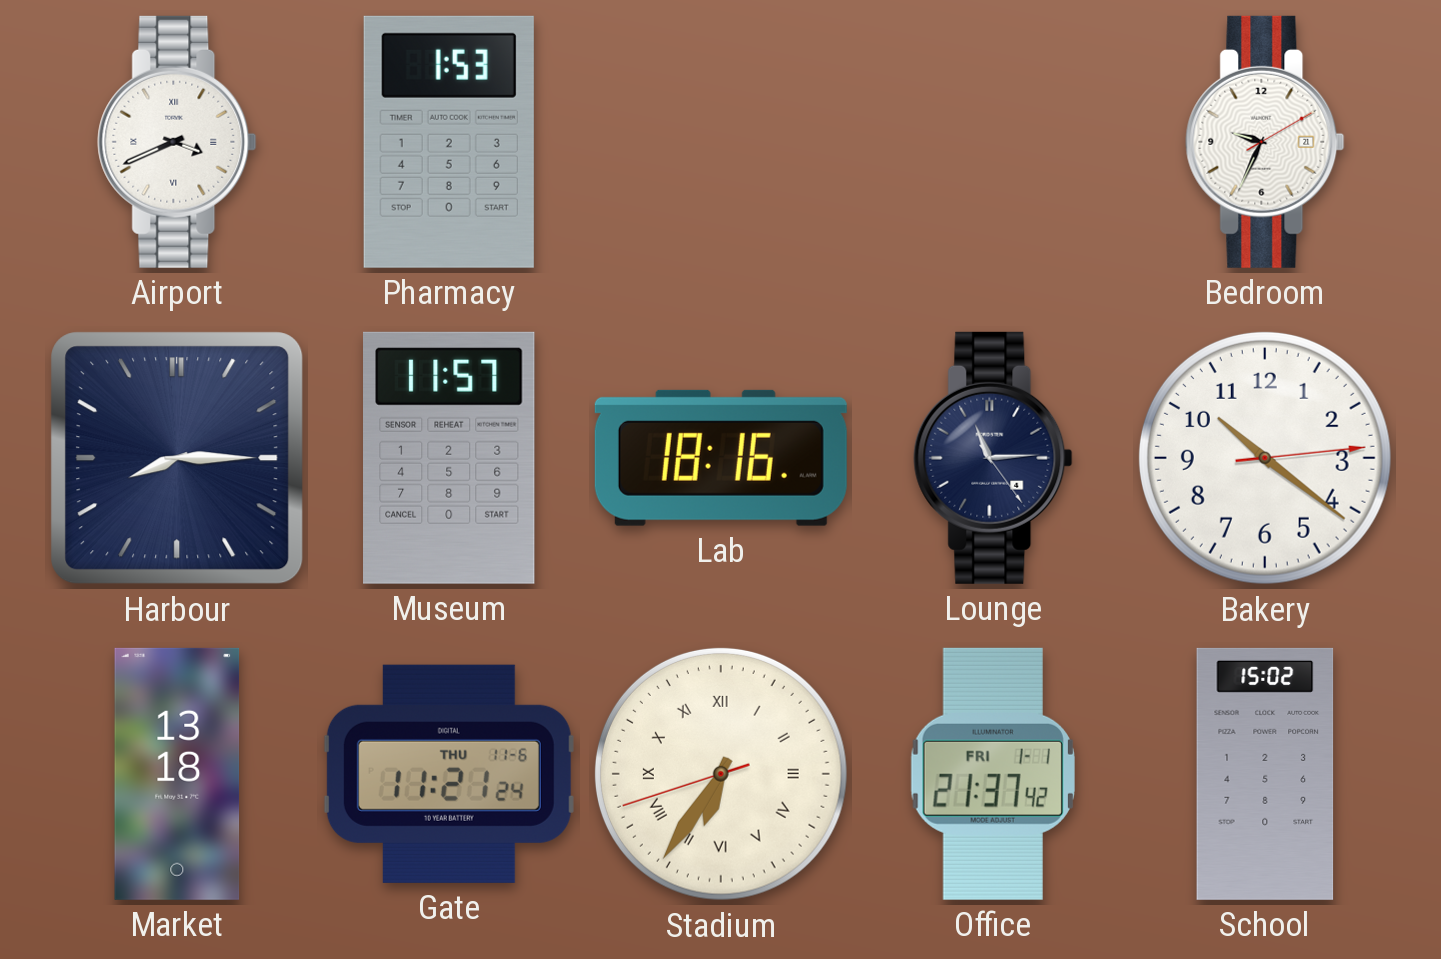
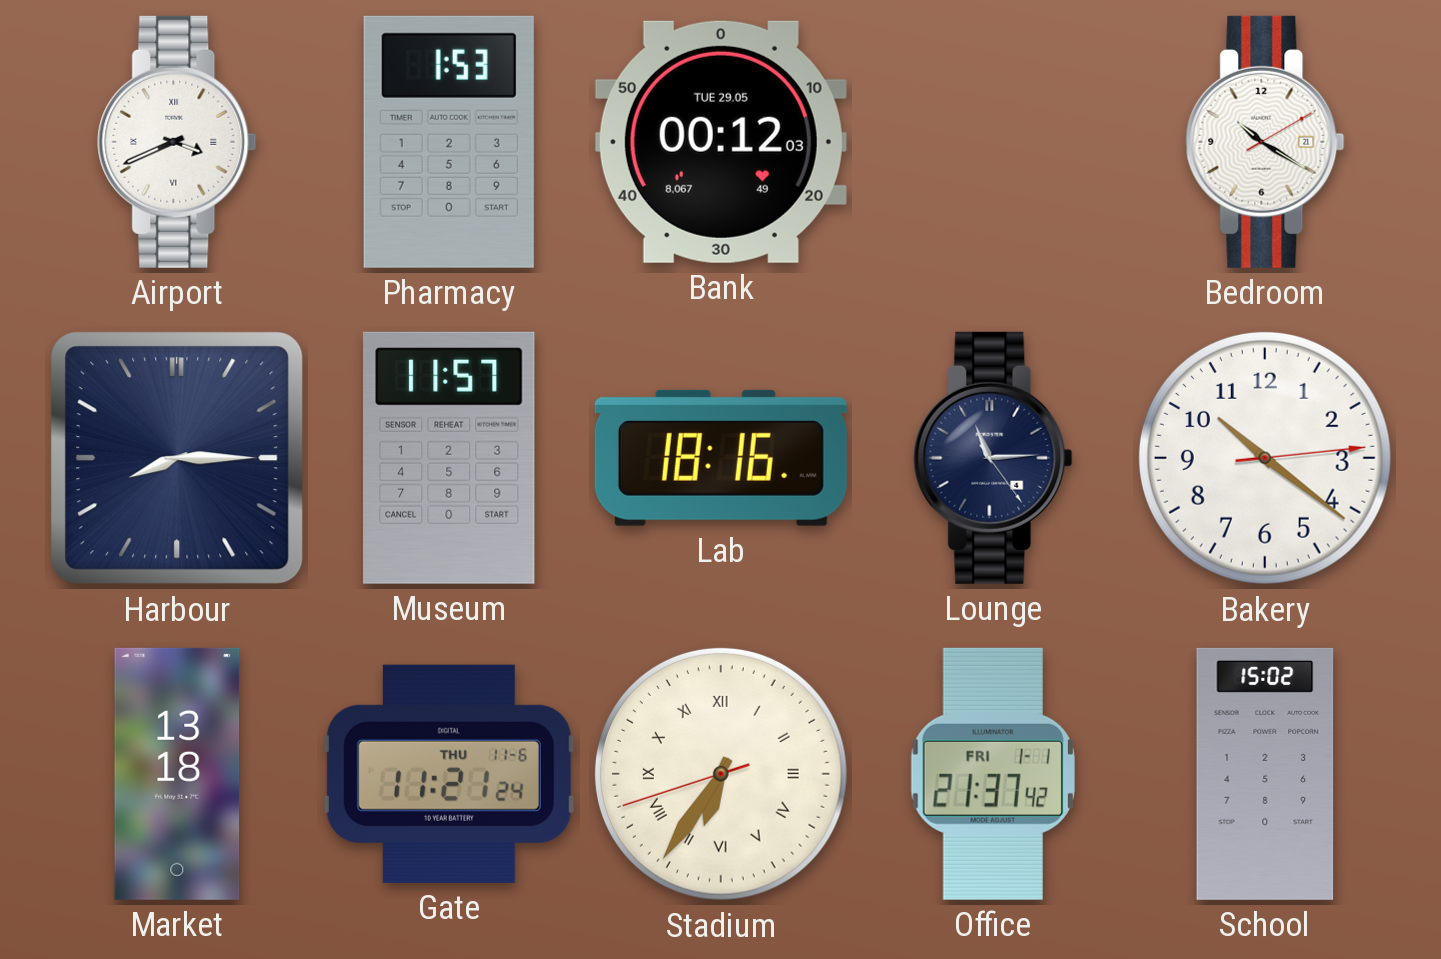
Bank: none -> 00:12 (721, 142)
Bedroom: 9:34 -> 10:20 (1265, 142)
